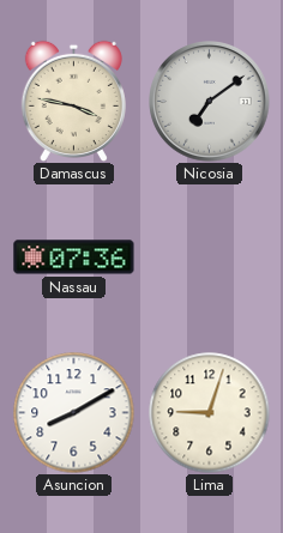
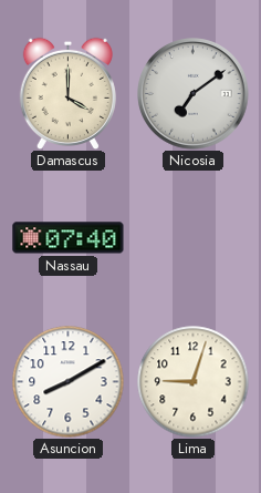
Damascus: 3:47 -> 4:00 (67, 93)
Nassau: 07:36 -> 07:40 (69, 238)
